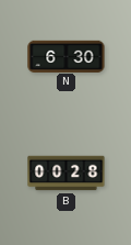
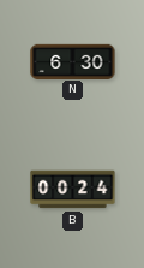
B: 00:28 -> 00:24 (73, 190)
